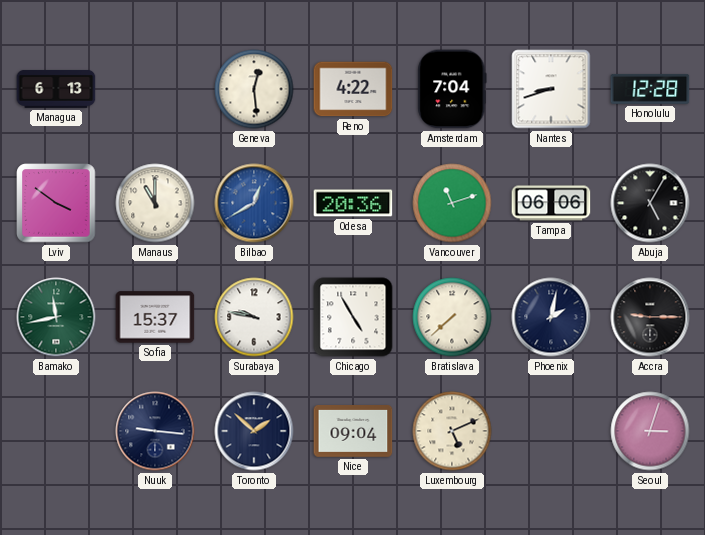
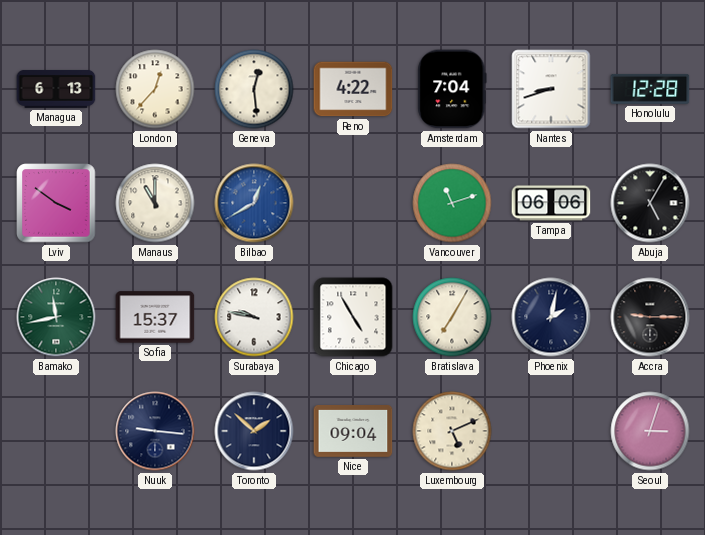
London: none -> 12:37 (155, 89)
Odesa: 20:36 -> none (353, 203)
Bratislava: 7:38 -> 7:05 (452, 317)
